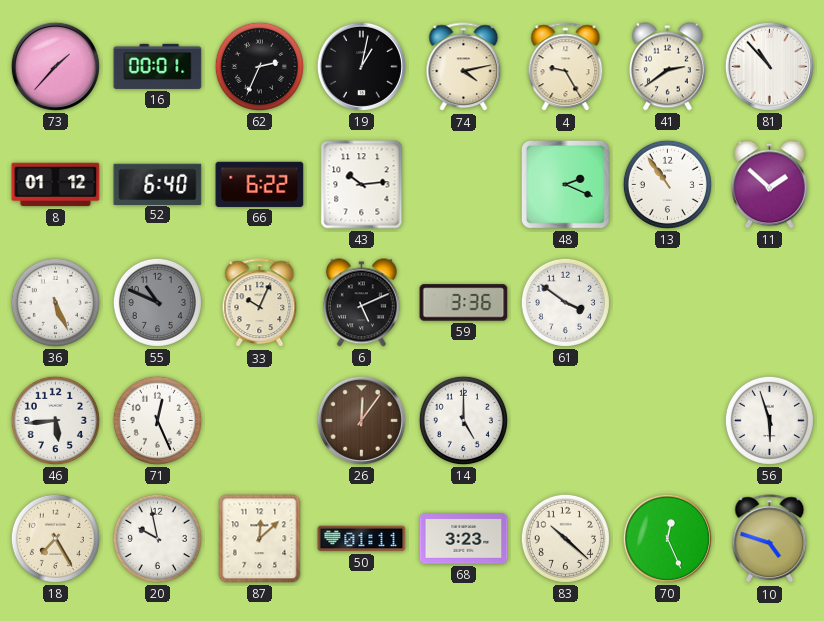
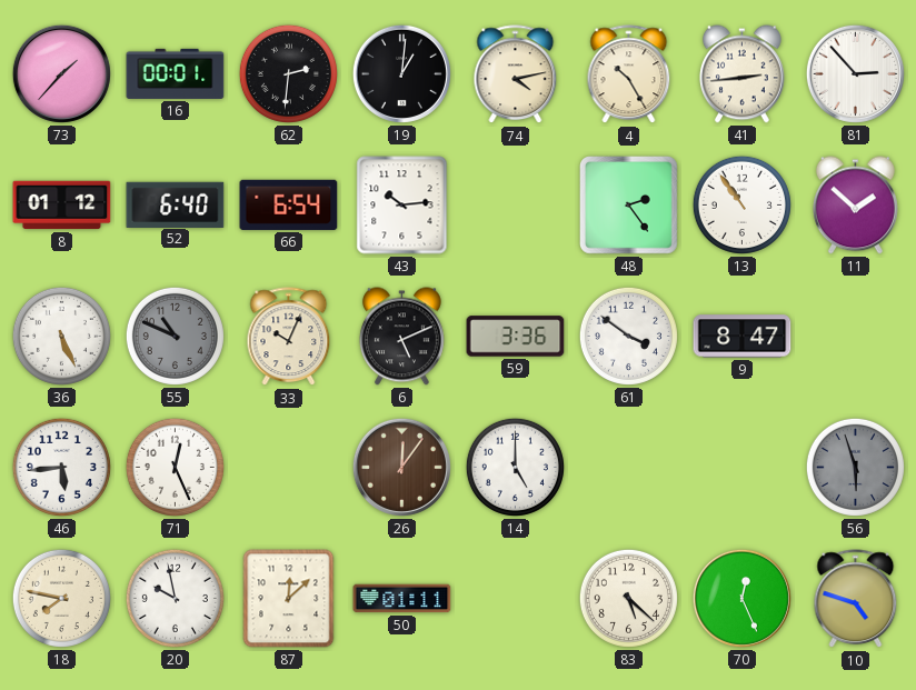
62: 2:34 -> 2:31 (288, 73)
19: 1:02 -> 1:01 (401, 73)
4: 9:25 -> 10:25 (629, 74)
41: 2:39 -> 2:44 (741, 74)
81: 10:53 -> 2:53 (855, 73)
66: 6:22 -> 6:54 (289, 204)
48: 2:19 -> 2:24 (629, 206)
9: none -> 8:47 (743, 337)
56 dial: white -> grey (855, 467)
18: 7:25 -> 7:47 (61, 598)
68: 3:23 -> none (464, 539)
83: 10:22 -> 5:22 (628, 598)
